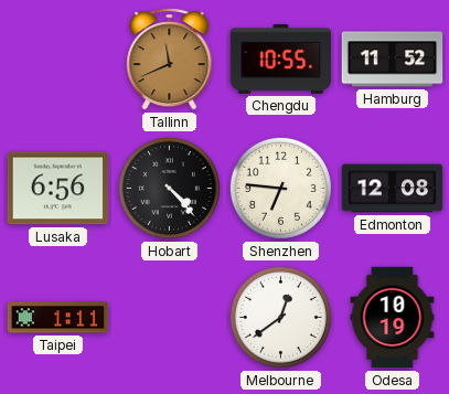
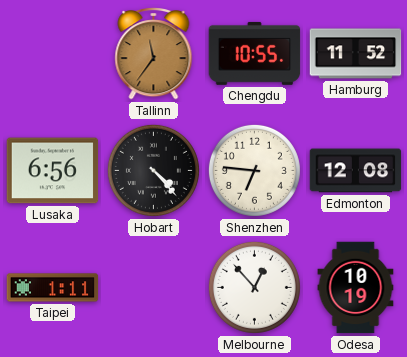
Tallinn: 11:41 -> 11:36 (154, 54)
Melbourne: 12:39 -> 12:53 (254, 287)
